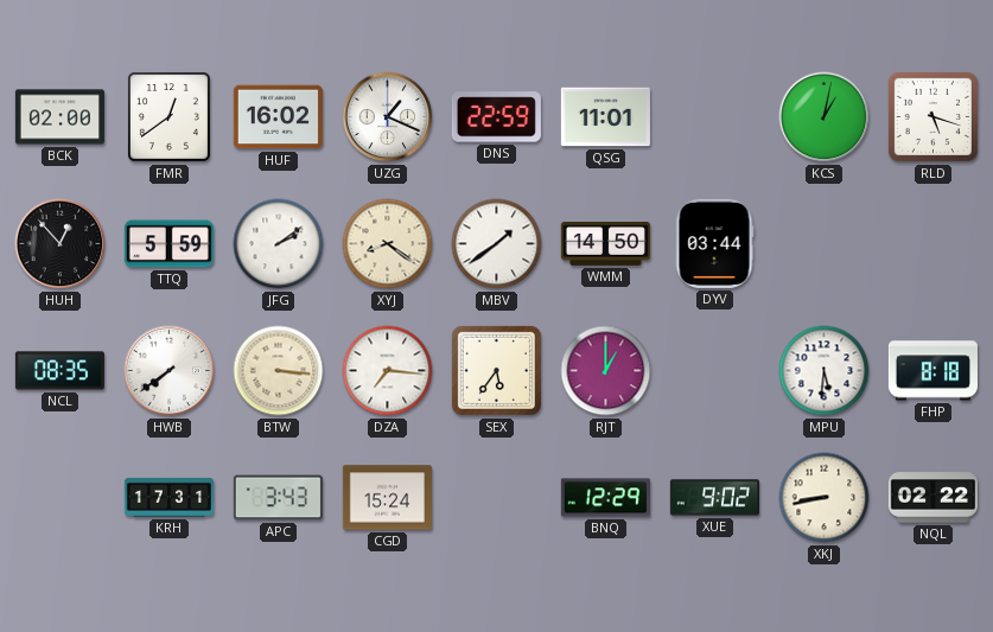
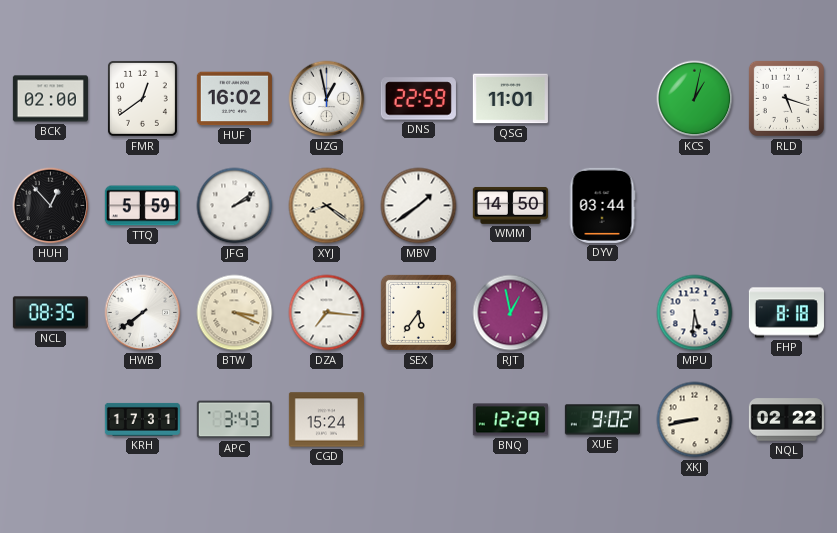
UZG: 1:19 -> 12:58 (327, 99)
BTW: 3:16 -> 3:19 (235, 313)
RJT: 1:00 -> 12:58 (511, 313)
